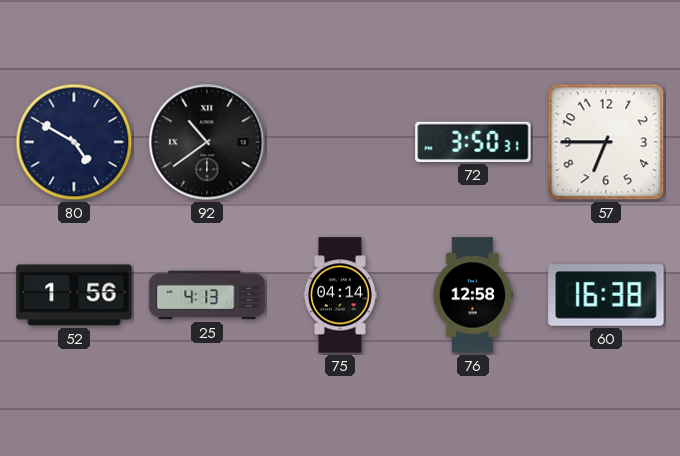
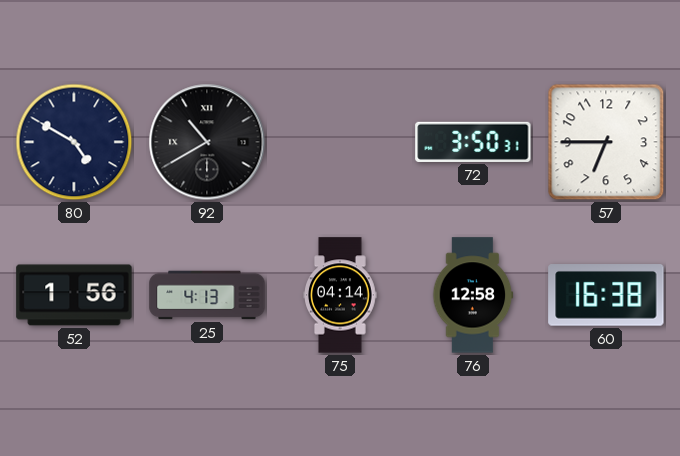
92: 10:39 -> 10:40 (207, 142)
